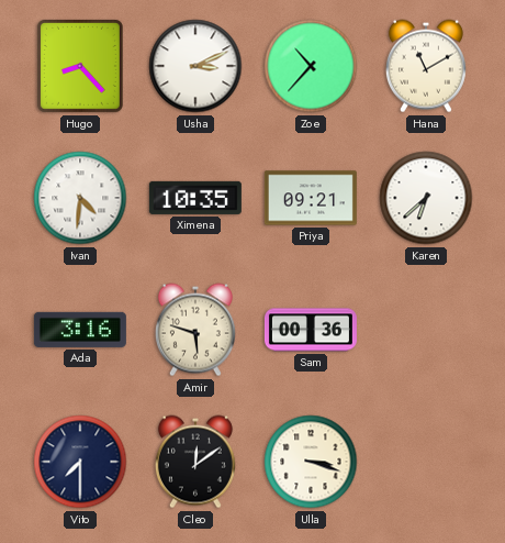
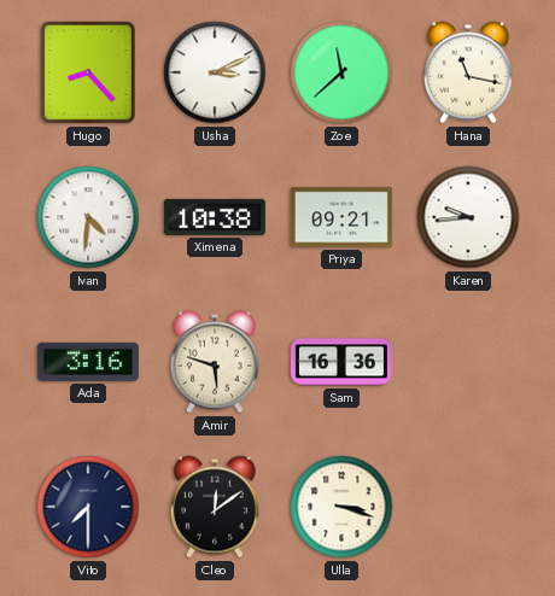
Zoe: 10:37 -> 11:38 (341, 72)
Hana: 11:10 -> 11:17 (468, 72)
Ximena: 10:35 -> 10:38 (215, 217)
Karen: 6:38 -> 9:44 (468, 217)
Sam: 00:36 -> 16:36 (341, 362)
